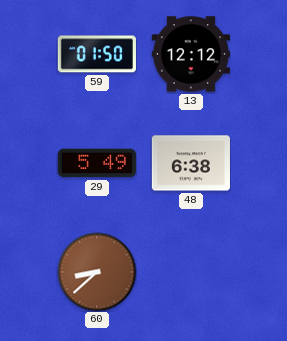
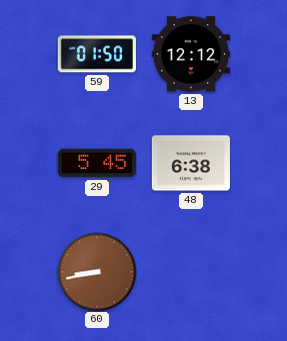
29: 5:49 -> 5:45 (97, 163)
60: 8:38 -> 8:43 (97, 272)
